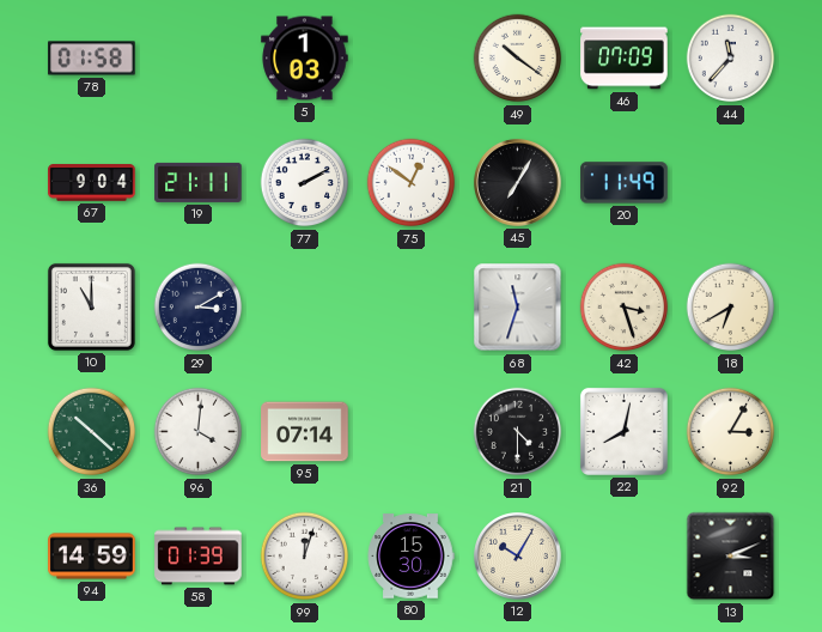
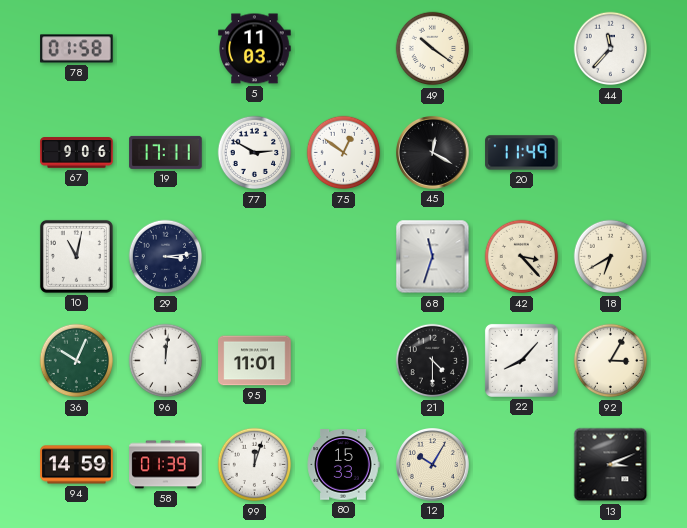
5: 1:03 -> 11:03 (255, 49)
46: 07:09 -> none (625, 59)
67: 9:04 -> 9:06 (77, 153)
19: 21:11 -> 17:11 (166, 152)
77: 2:10 -> 2:50 (255, 153)
45: 7:05 -> 12:20 (433, 153)
10: 11:00 -> 11:02 (76, 256)
29: 3:10 -> 3:14 (166, 257)
42: 3:27 -> 3:23 (522, 257)
36: 10:22 -> 10:04 (77, 361)
96: 4:01 -> 12:01 (166, 361)
95: 07:14 -> 11:01 (255, 361)
22: 8:02 -> 8:07 (521, 360)
80: 15:30 -> 15:33 (343, 465)
